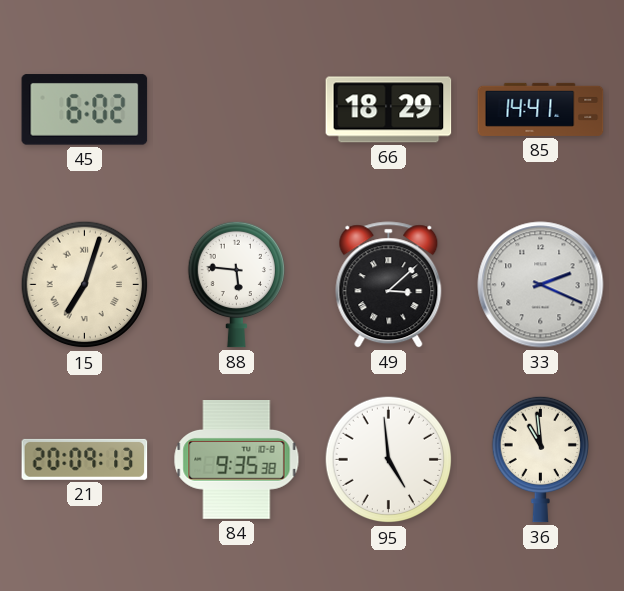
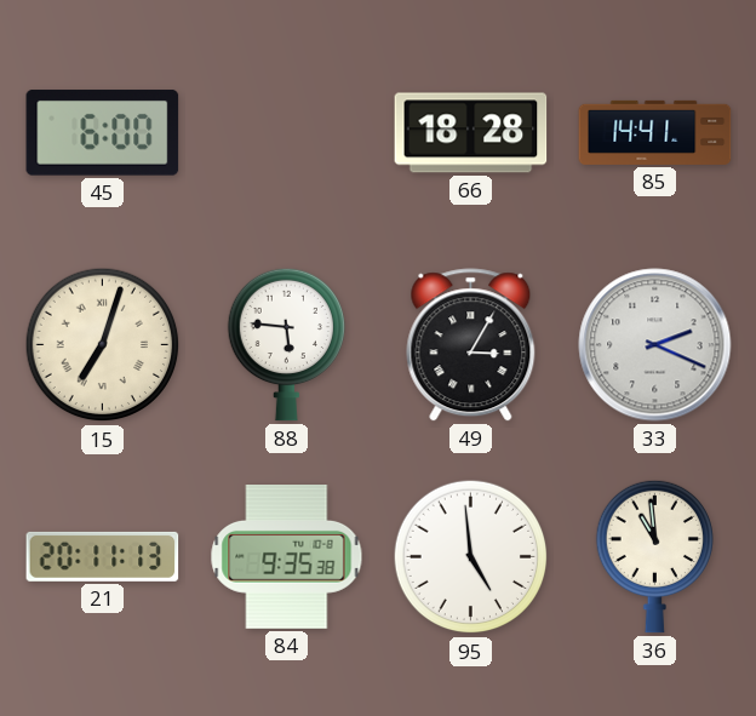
45: 6:02 -> 6:00 (103, 133)
66: 18:29 -> 18:28 (471, 133)
49: 3:08 -> 3:05 (471, 345)
21: 20:09 -> 20:11 (103, 556)
